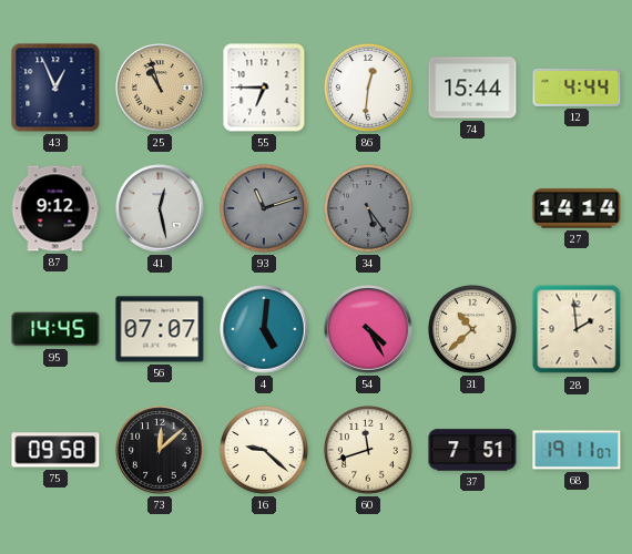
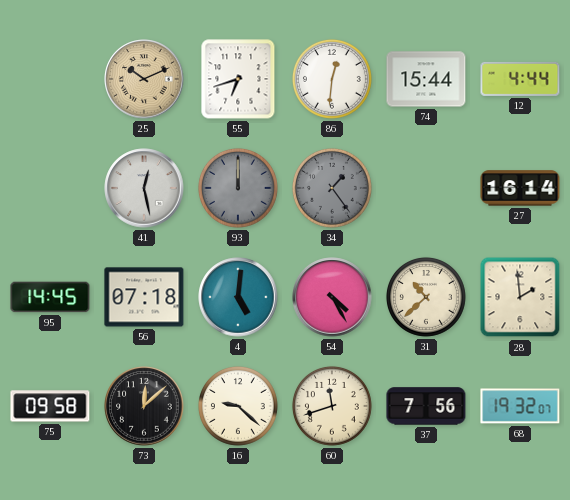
43: 12:56 -> none (55, 88)
25: 10:57 -> 10:11 (144, 79)
55: 6:45 -> 6:42 (238, 79)
87: 9:12 -> none (55, 208)
93: 11:12 -> 12:00 (238, 188)
34: 5:24 -> 1:24 (332, 188)
27: 14:14 -> 16:14 (520, 188)
56: 07:07 -> 07:18 (144, 297)
37: 7:51 -> 7:56 (426, 406)
68: 19:11 -> 19:32 (520, 406)
